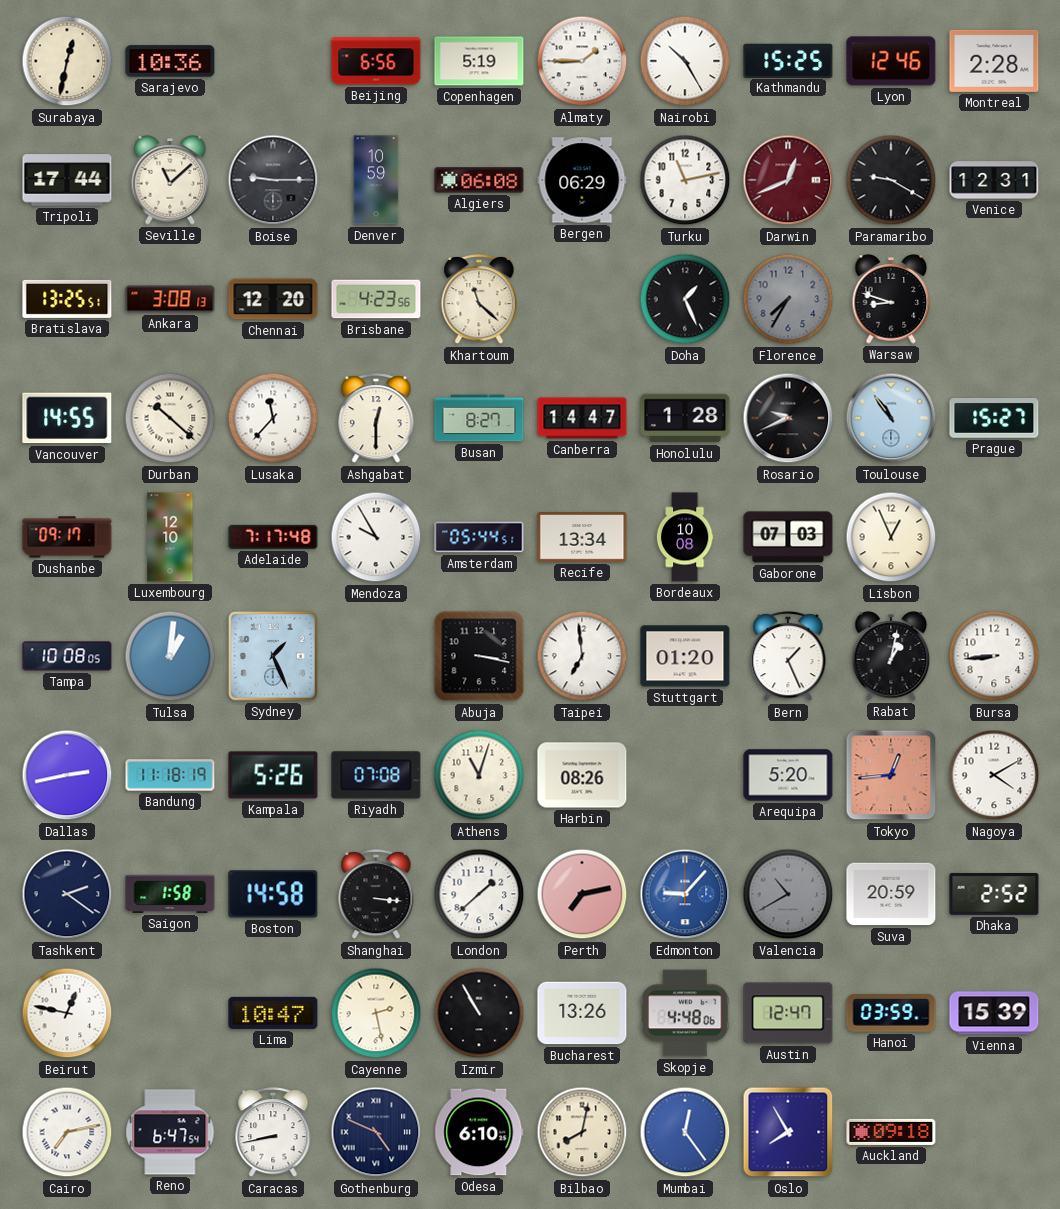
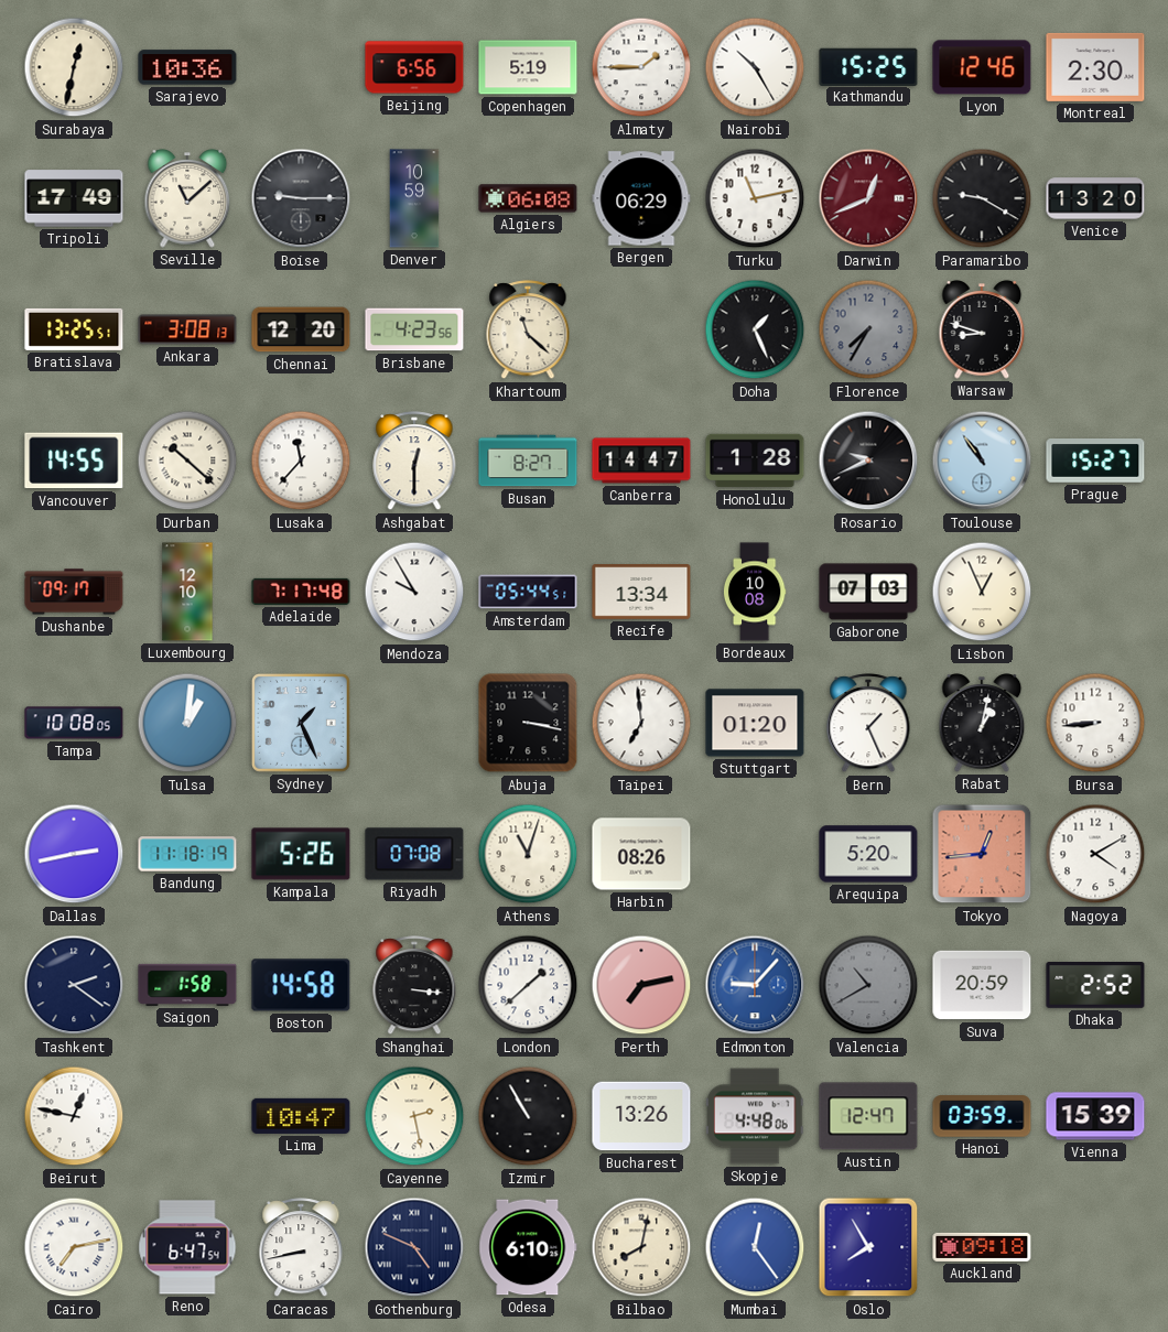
Montreal: 2:28 -> 2:30 (1095, 67)
Tripoli: 17:44 -> 17:49 (74, 198)
Venice: 12:31 -> 13:20 (1095, 198)
